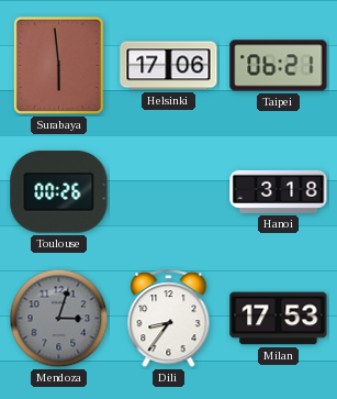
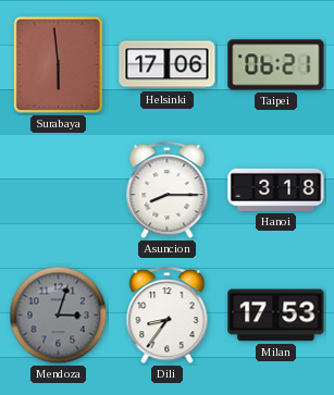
Toulouse: 00:26 -> none (59, 192)
Asuncion: none -> 8:15 (168, 190)
